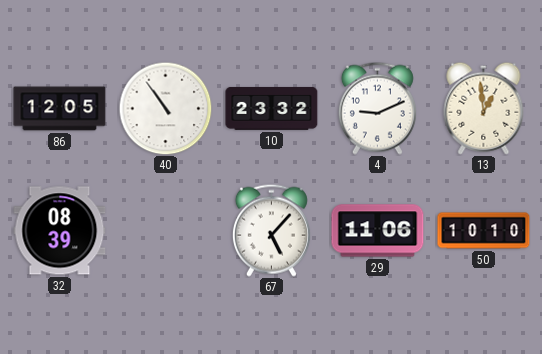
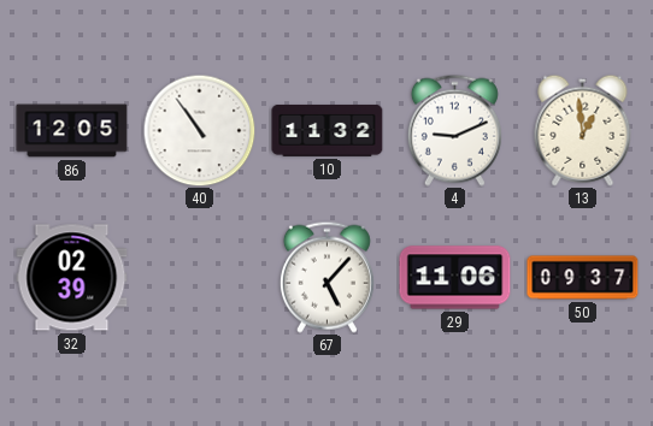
10: 23:32 -> 11:32 (328, 130)
32: 08:39 -> 02:39 (72, 278)
50: 10:10 -> 09:37 (583, 278)
